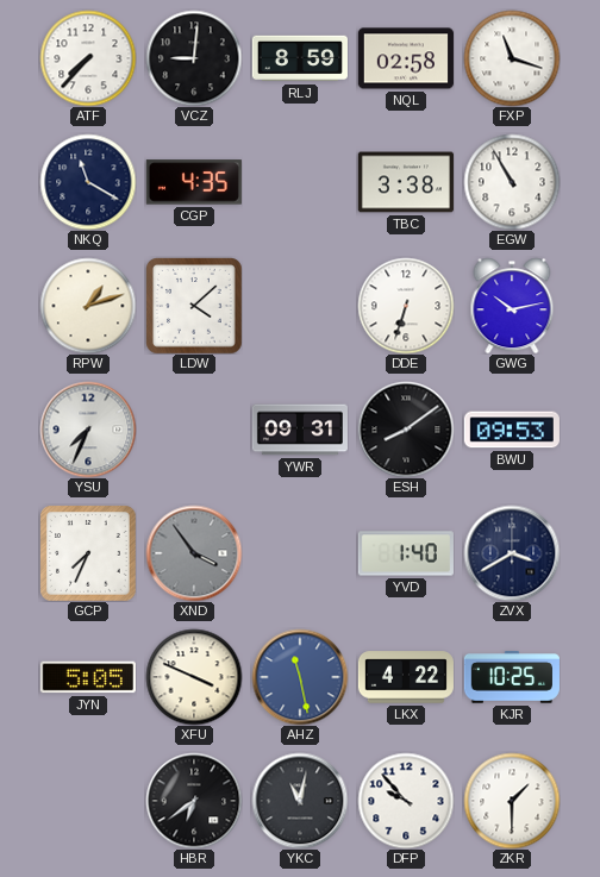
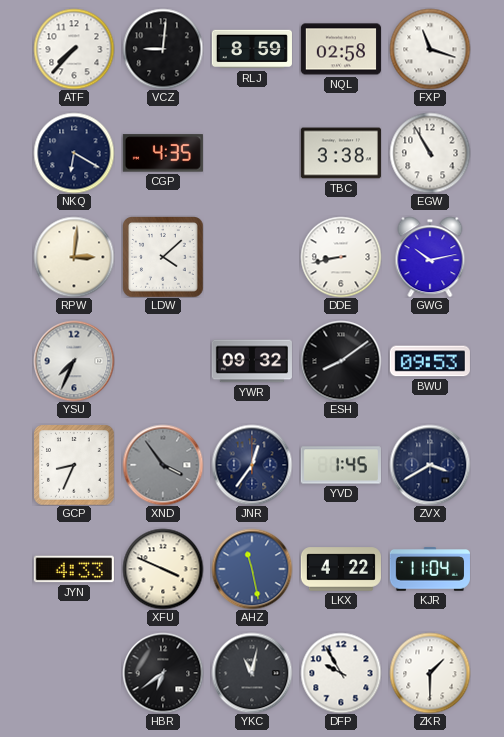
NKQ: 11:20 -> 6:20 (74, 153)
RPW: 1:12 -> 3:01 (74, 257)
DDE: 6:33 -> 8:43 (341, 257)
YWR: 09:31 -> 09:32 (252, 361)
GCP: 7:34 -> 8:34 (74, 465)
JNR: none -> 12:36 (252, 465)
YVD: 1:40 -> 1:45 (341, 465)
JYN: 5:05 -> 4:33 (74, 569)
KJR: 10:25 -> 11:04 (430, 569)
DFP: 9:53 -> 9:55 (341, 673)
